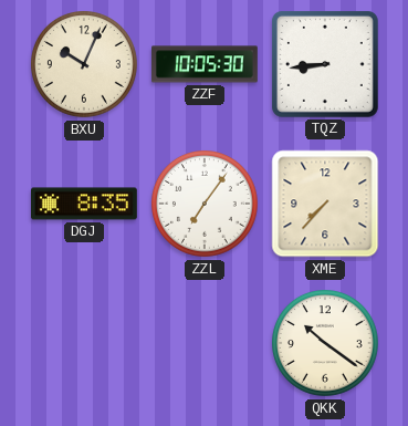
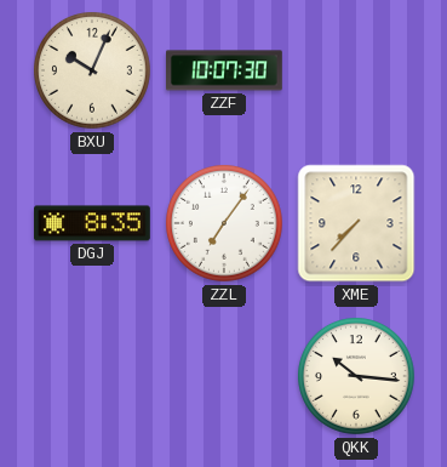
ZZF: 10:05 -> 10:07 (225, 70)
TQZ: 8:44 -> none (325, 64)
QKK: 10:21 -> 10:16 (357, 377)
